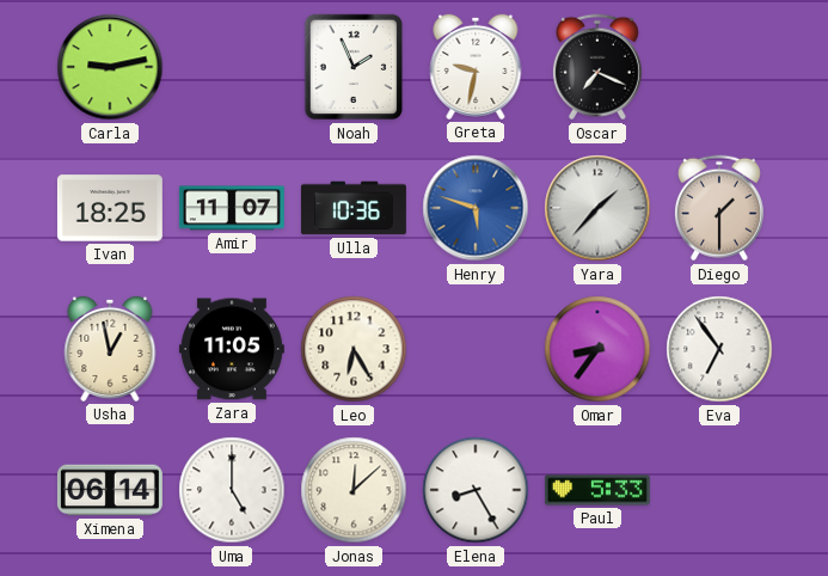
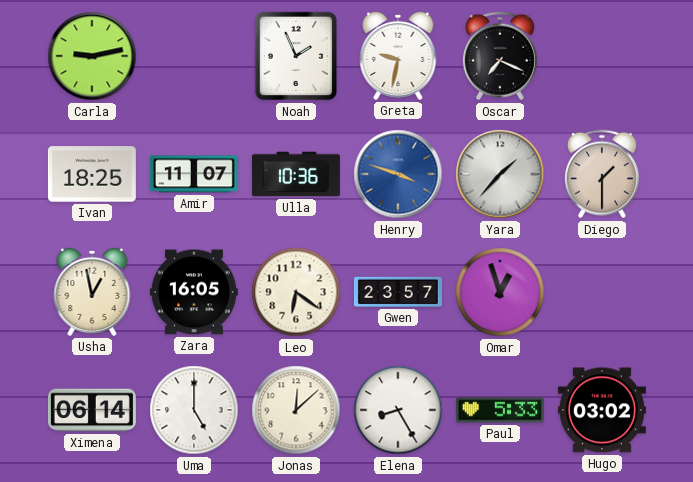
Henry: 5:48 -> 3:48 (398, 174)
Zara: 11:05 -> 16:05 (194, 292)
Leo: 6:25 -> 6:21 (296, 292)
Gwen: none -> 23:57 (398, 292)
Omar: 8:36 -> 12:57 (500, 292)
Eva: 6:54 -> none (719, 349)
Hugo: none -> 03:02 (602, 410)
